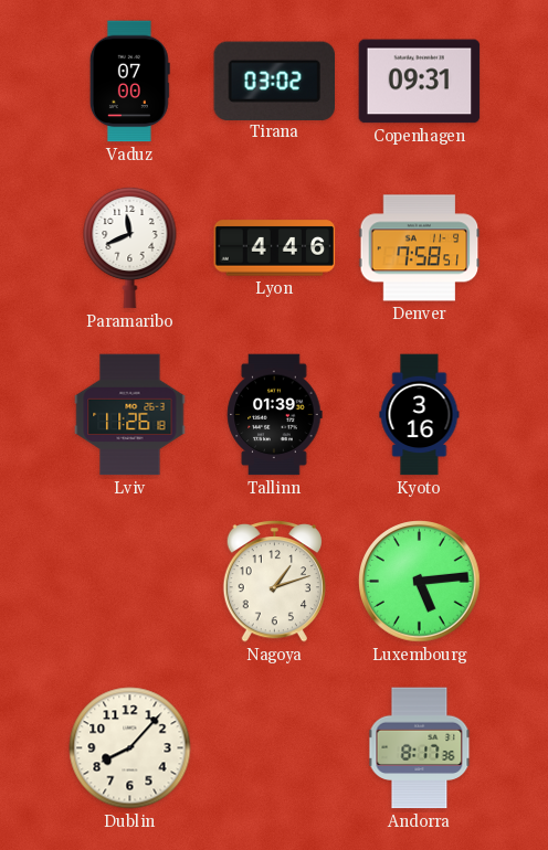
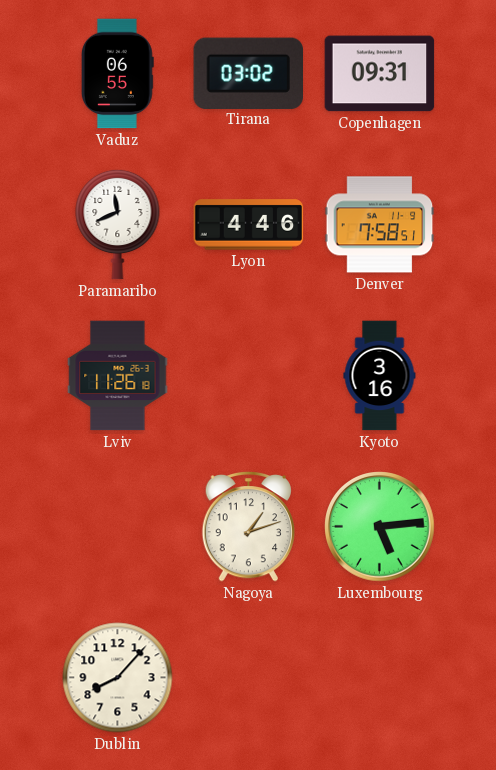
Vaduz: 07:00 -> 06:55 (117, 74)
Tallinn: 01:39 -> none (275, 415)
Andorra: 8:17 -> none (420, 748)
